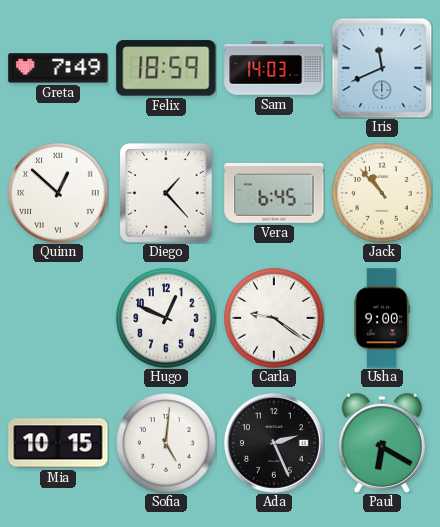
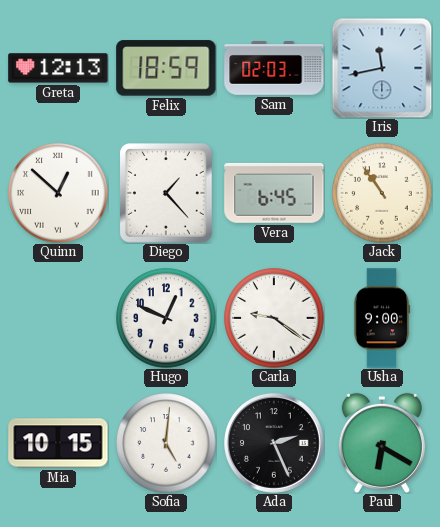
Greta: 7:49 -> 12:13 (58, 68)
Sam: 14:03 -> 02:03 (274, 68)
Iris: 11:41 -> 11:43 (382, 68)
Jack: 10:53 -> 10:54 (382, 193)
